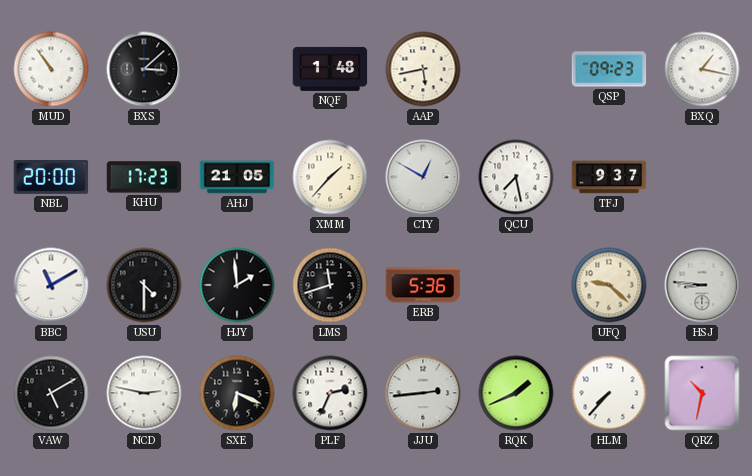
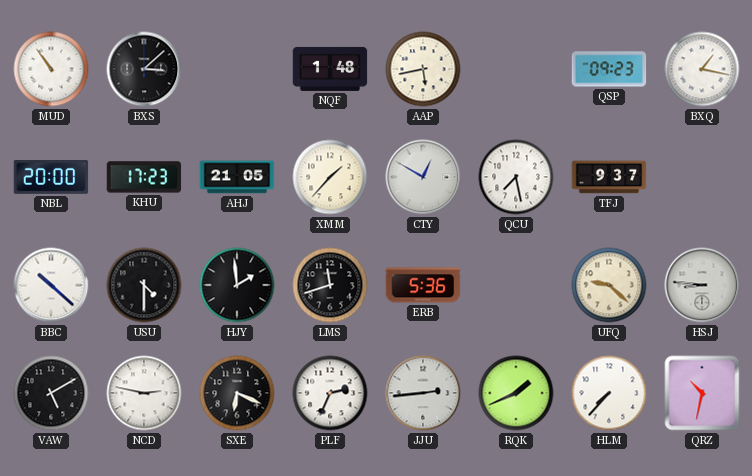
BBC: 11:10 -> 10:22 (51, 285)
